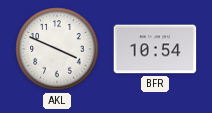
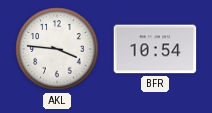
AKL: 3:49 -> 3:46 (57, 49)
